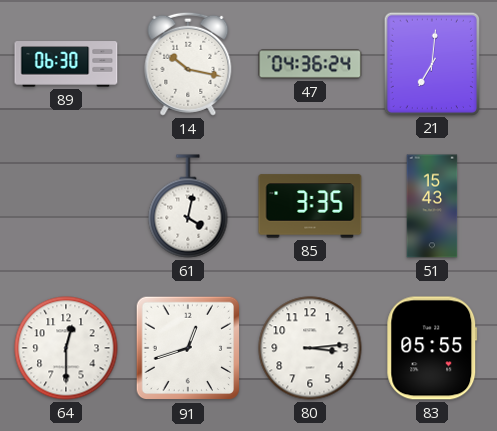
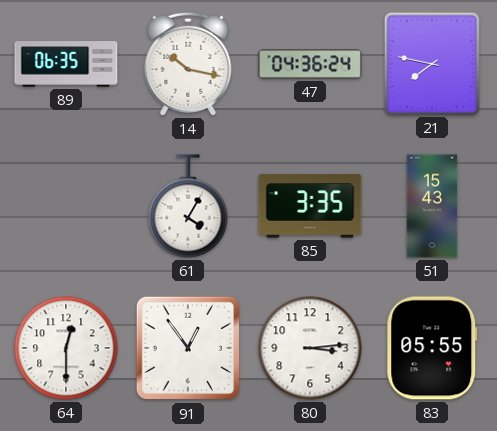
89: 06:30 -> 06:35 (66, 64)
21: 7:01 -> 7:47 (431, 63)
61: 4:02 -> 4:05 (188, 206)
91: 12:42 -> 12:54 (188, 348)
